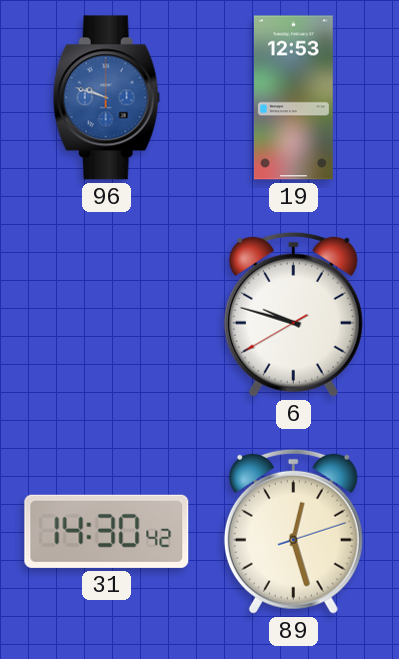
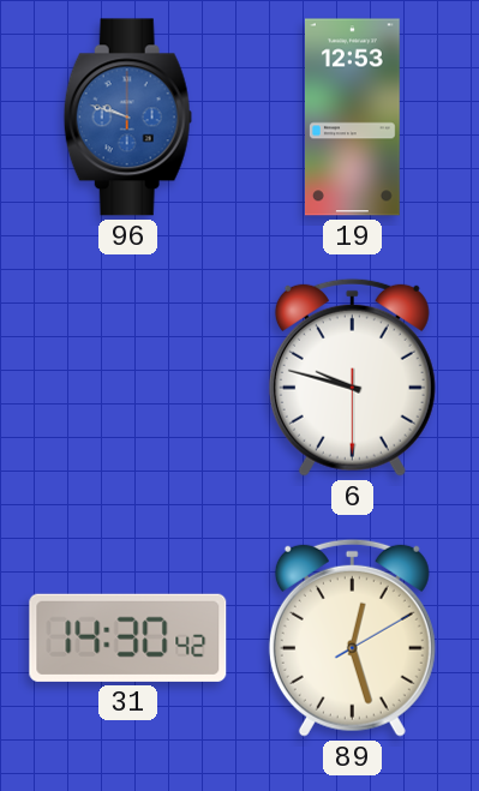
6: 9:47:40 -> 9:47:30 (352, 377)
89: 12:27:12 -> 12:27:10 (352, 637)
